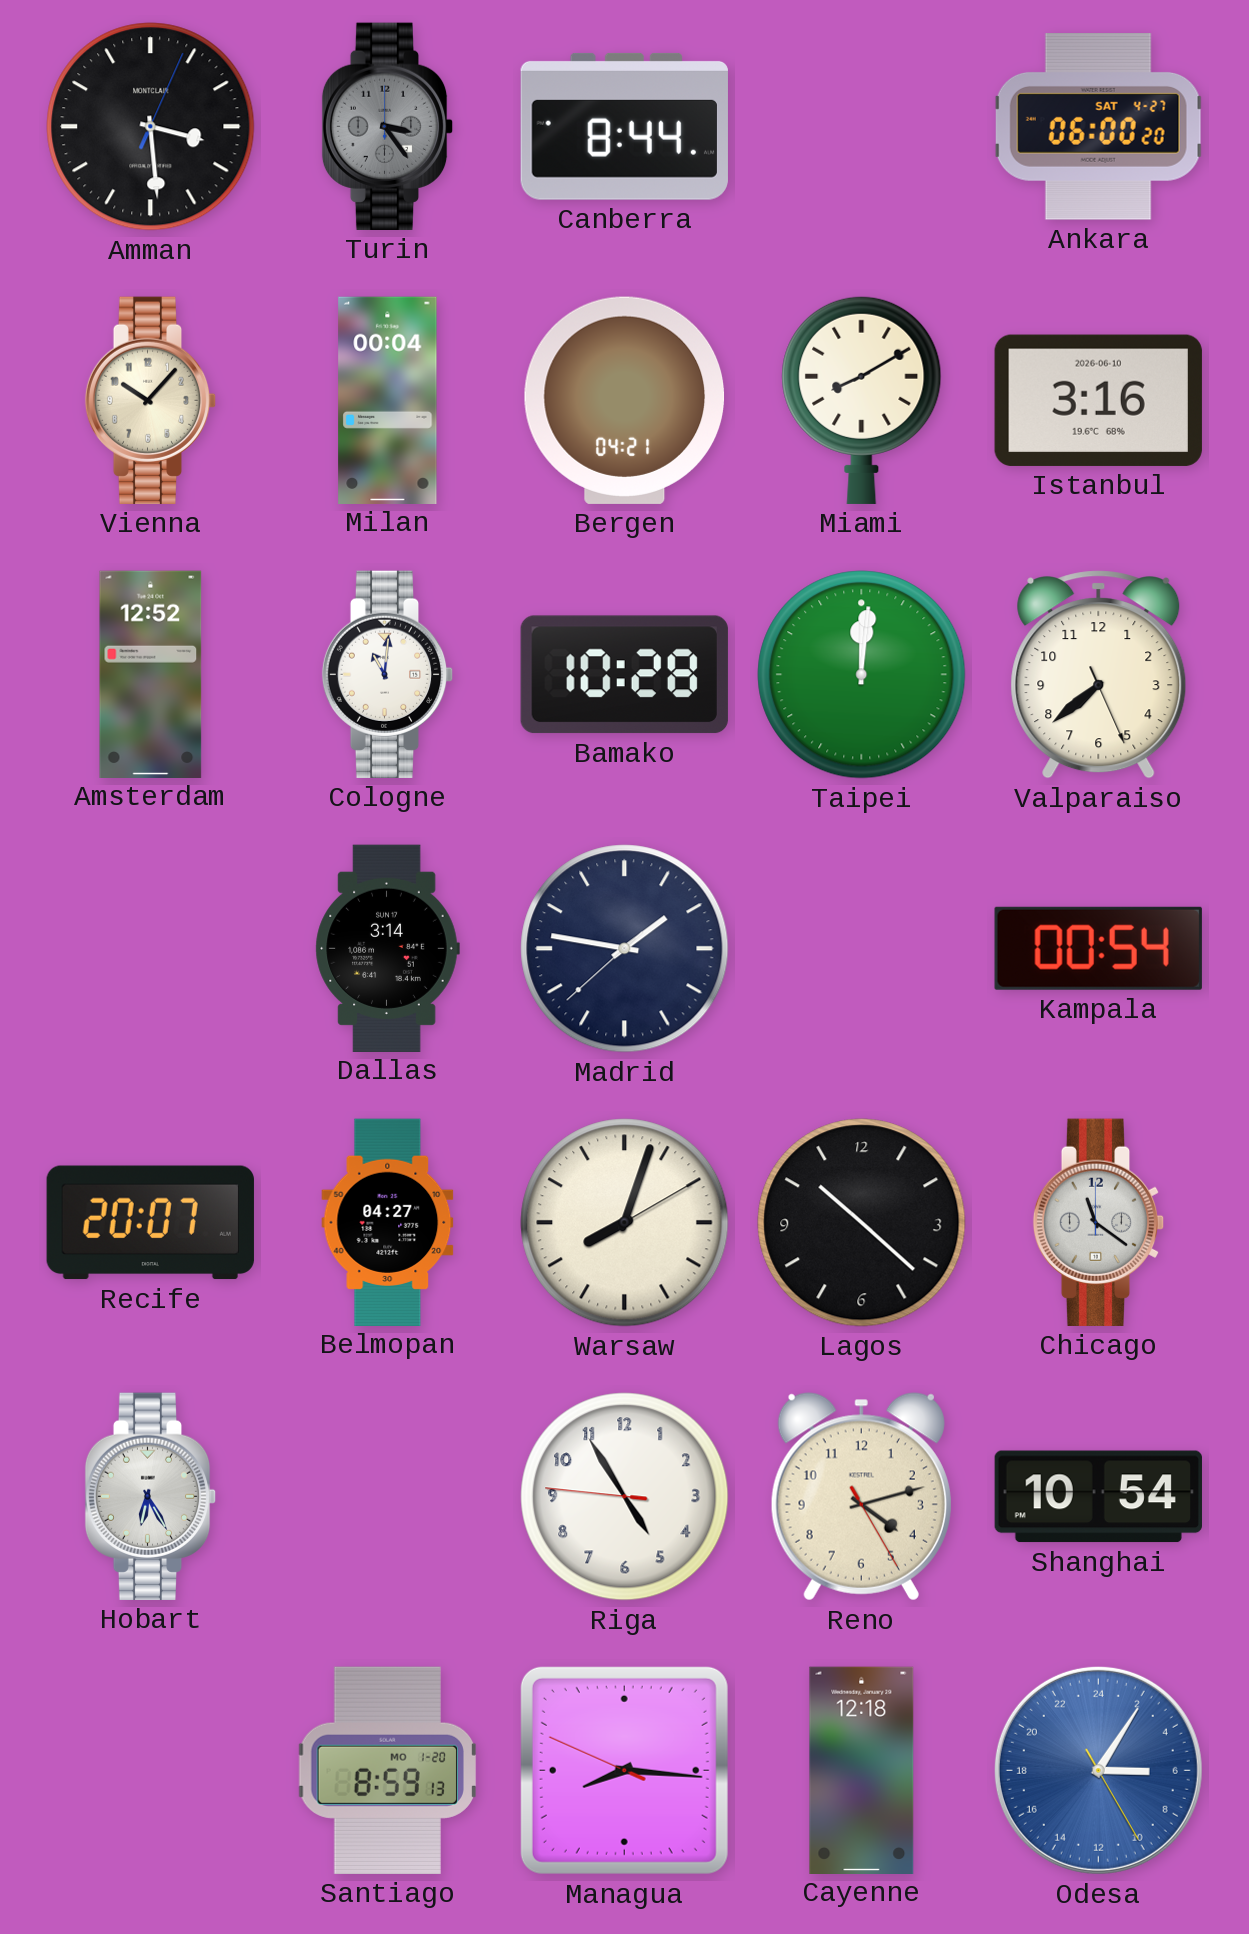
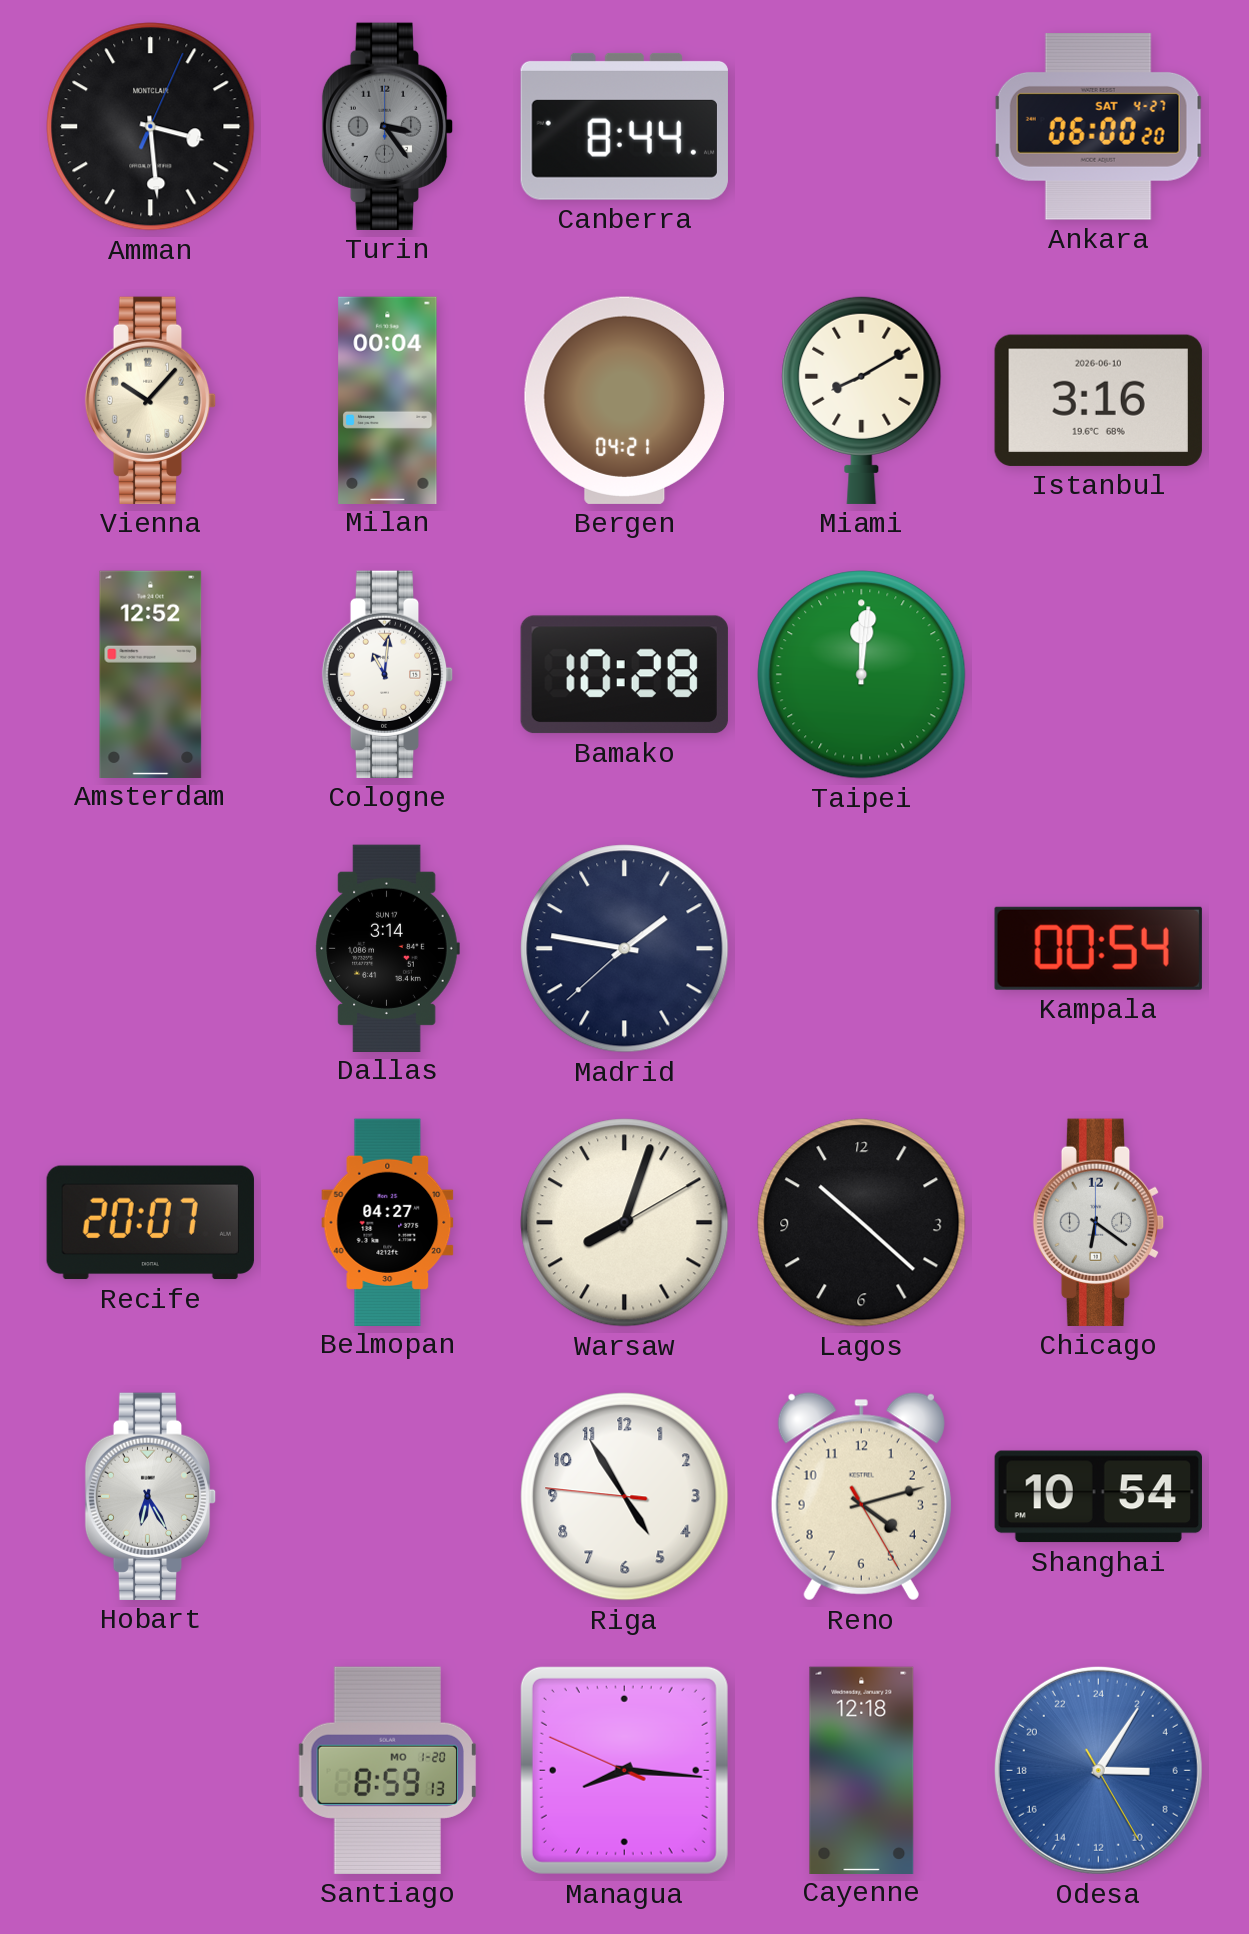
Valparaiso: 7:38 -> none (1099, 675)
Chicago: 11:21 -> 6:21 (1099, 1222)
